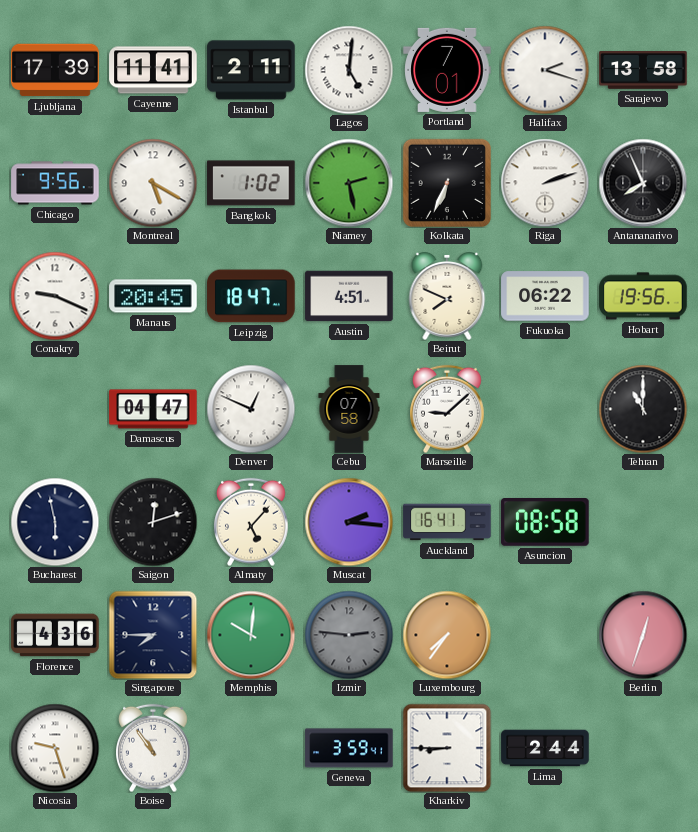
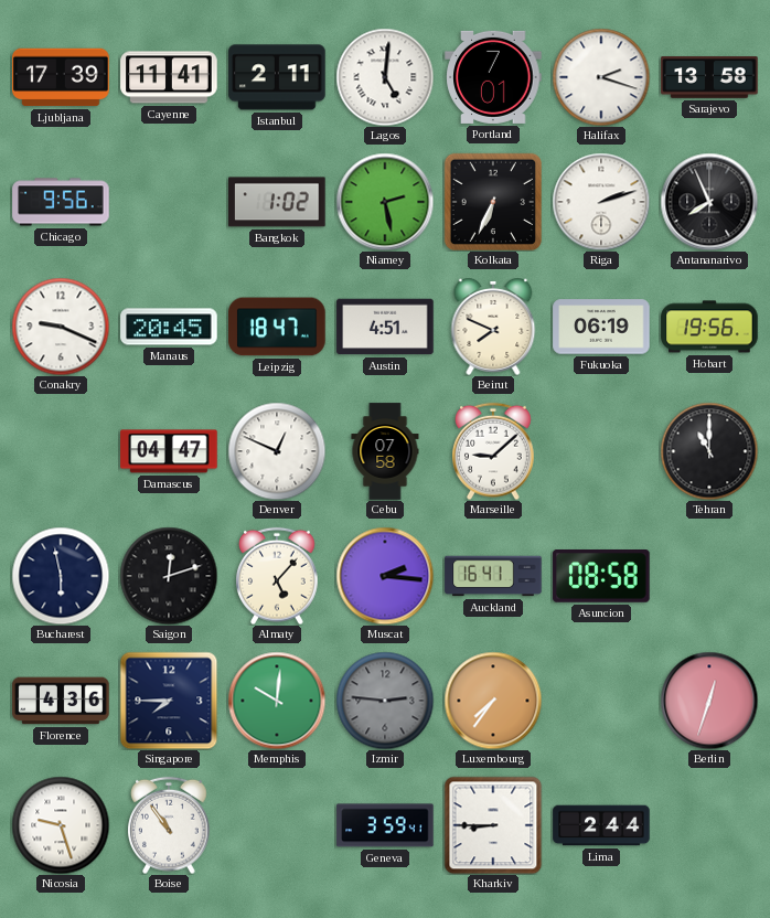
Montreal: 5:20 -> none (153, 183)
Fukuoka: 06:22 -> 06:19 (601, 327)
